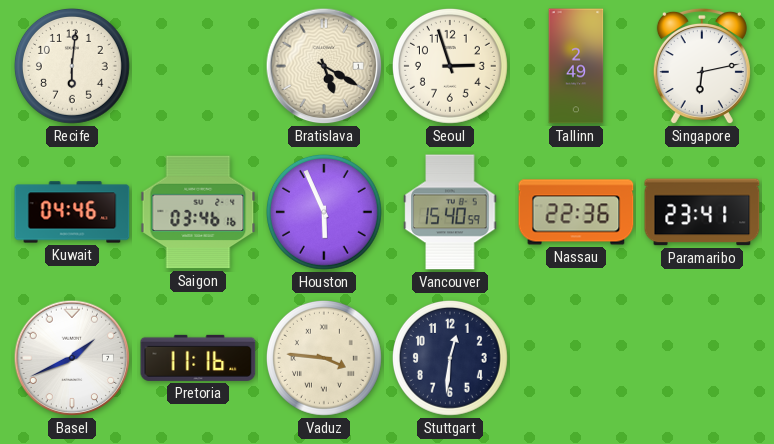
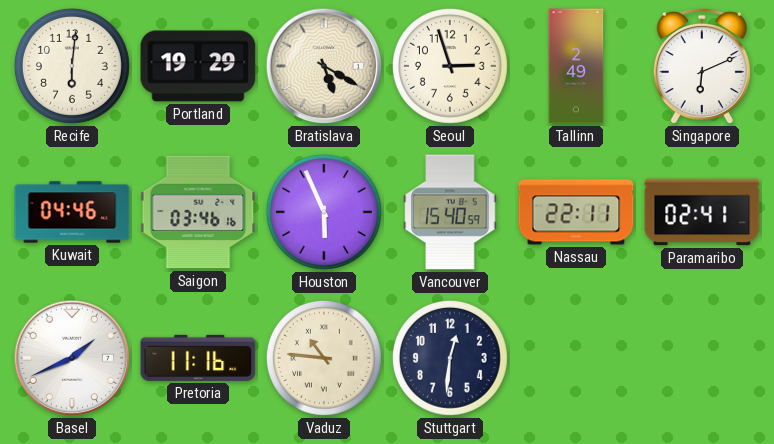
Portland: none -> 19:29 (198, 66)
Singapore: 6:13 -> 6:11 (702, 66)
Nassau: 22:36 -> 22:11 (576, 212)
Paramaribo: 23:41 -> 02:41 (702, 212)
Vaduz: 3:46 -> 10:46 (324, 358)
